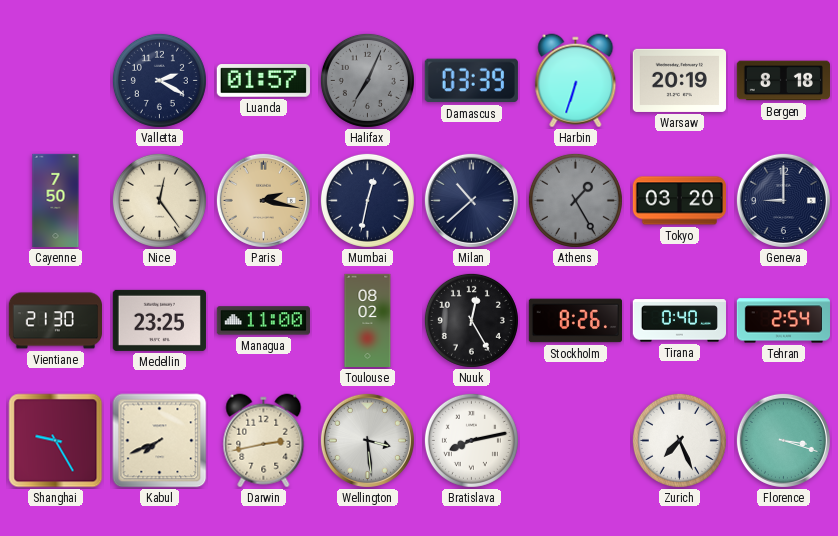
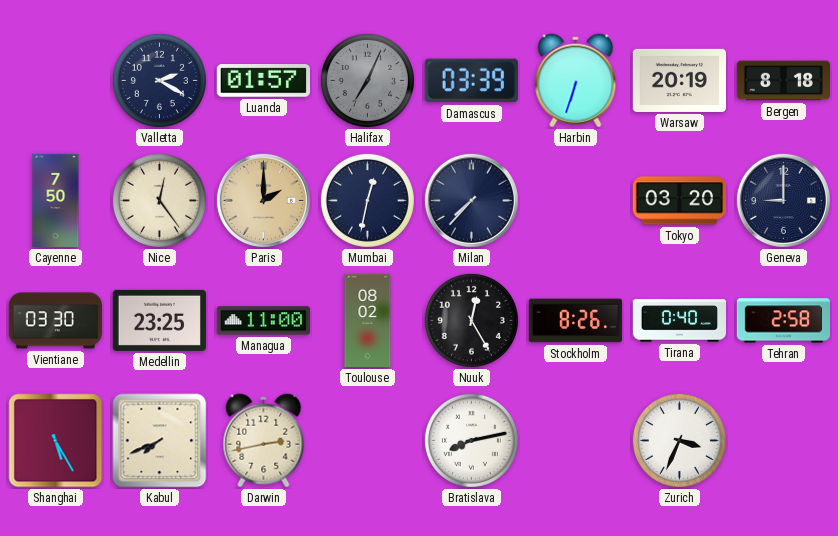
Paris: 2:17 -> 2:00 (263, 200)
Milan: 10:38 -> 7:37 (471, 200)
Athens: 1:25 -> none (575, 200)
Vientiane: 21:30 -> 03:30 (55, 321)
Tehran: 2:54 -> 2:58 (783, 321)
Shanghai: 9:25 -> 5:25 (56, 441)
Wellington: 3:29 -> none (367, 440)
Zurich: 7:26 -> 3:34 (679, 440)
Florence: 3:18 -> none (783, 440)
